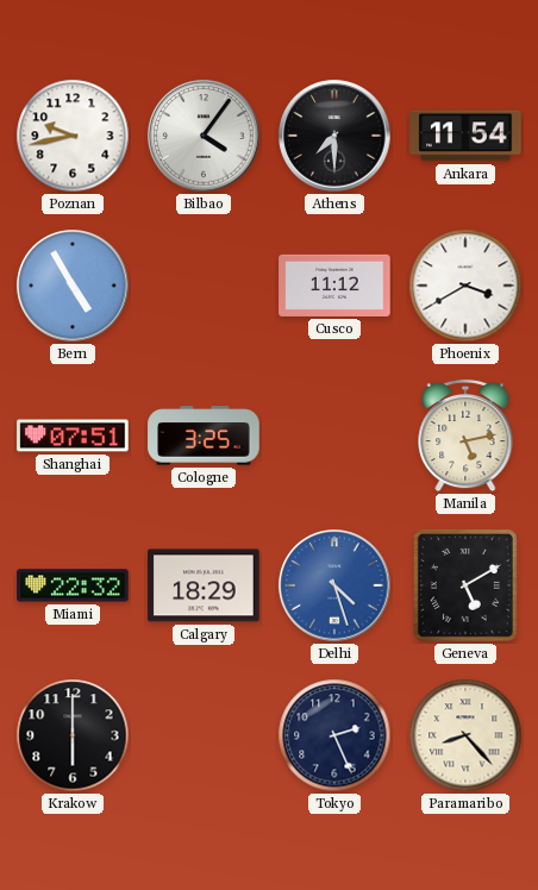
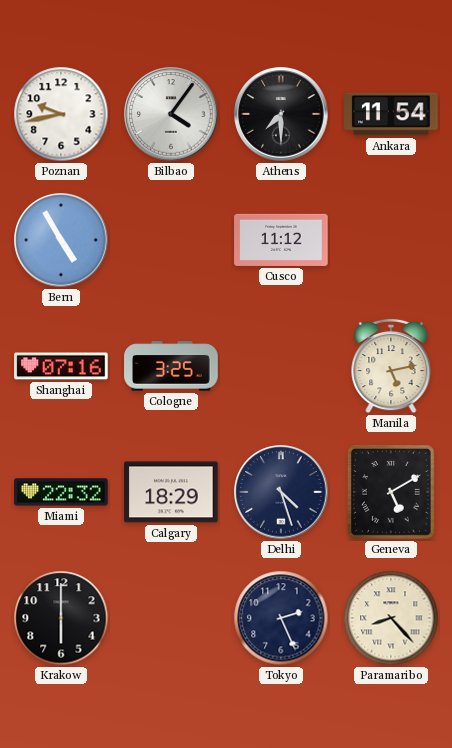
Phoenix: 3:40 -> none (465, 286)
Shanghai: 07:51 -> 07:16 (61, 366)
Delhi dial: blue -> navy (281, 492)
